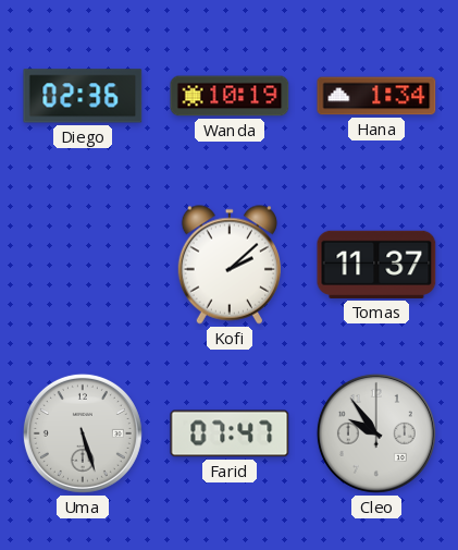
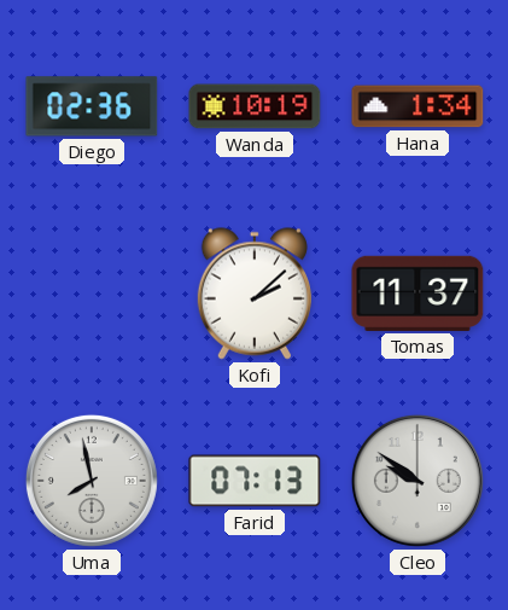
Uma: 5:27 -> 7:58 (92, 481)
Farid: 07:47 -> 07:13 (255, 481)
Cleo: 9:54 -> 9:51 (418, 481)
